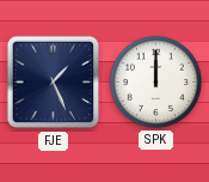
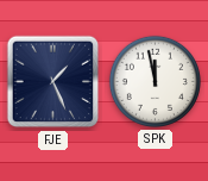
SPK: 12:00 -> 11:58 (155, 81)
